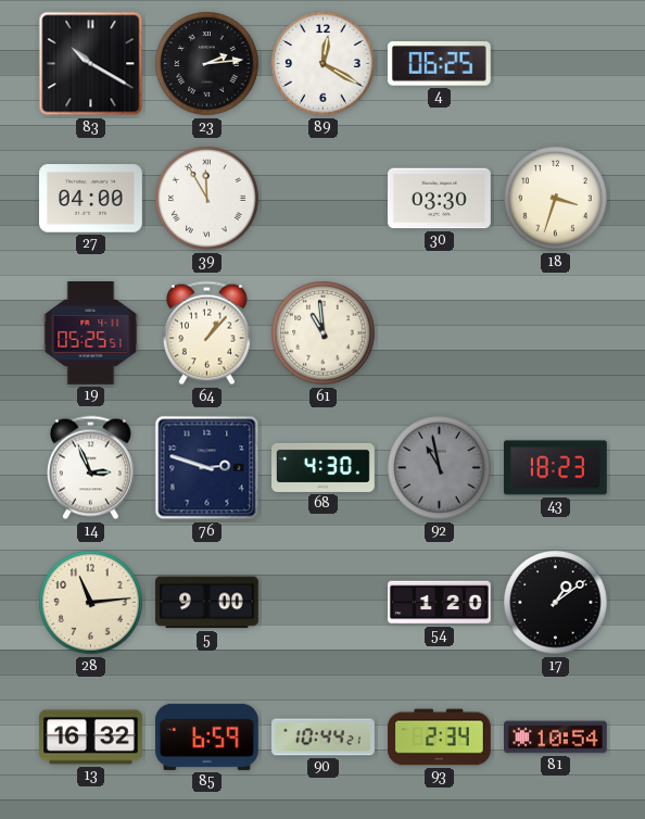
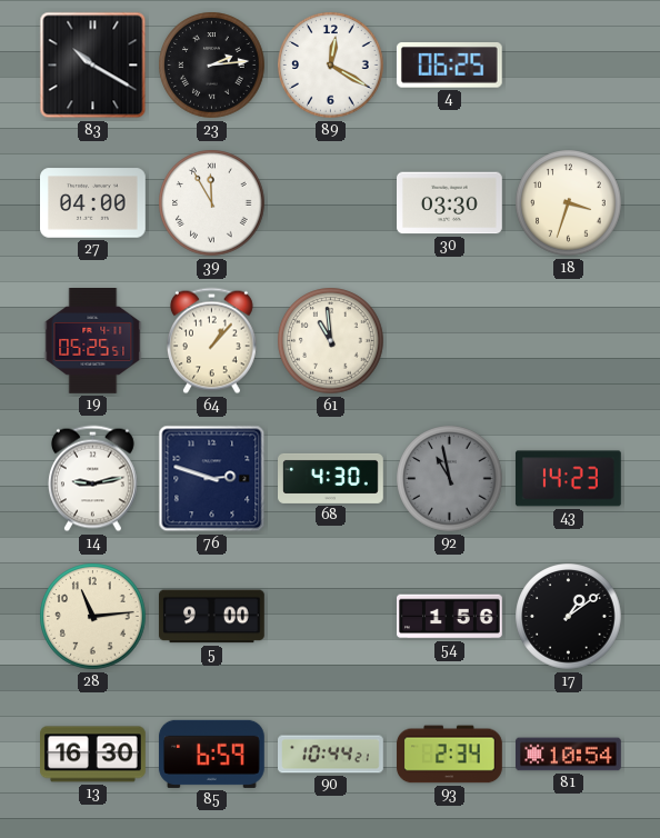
14: 2:56 -> 9:13 (92, 479)
43: 18:23 -> 14:23 (568, 479)
54: 1:20 -> 1:56 (450, 617)
13: 16:32 -> 16:30 (93, 755)
